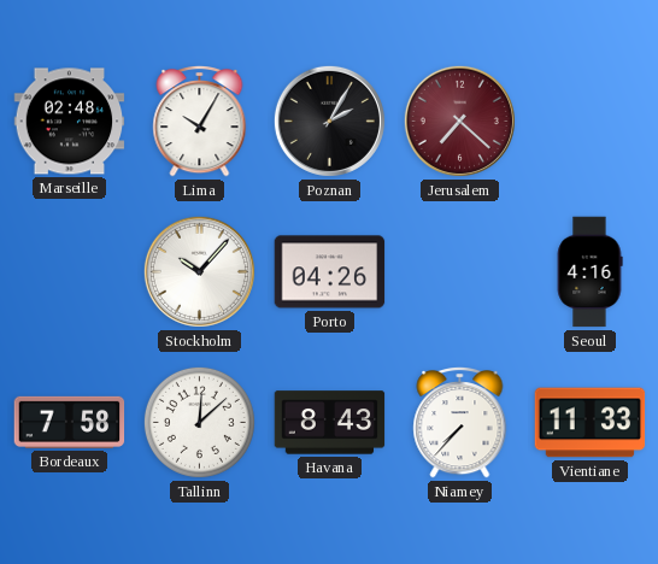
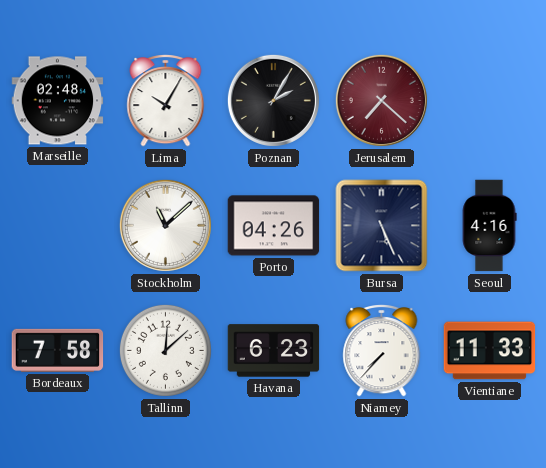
Stockholm: 10:07 -> 11:08 (165, 225)
Bursa: none -> 5:26 (382, 226)
Havana: 8:43 -> 6:23 (274, 351)
